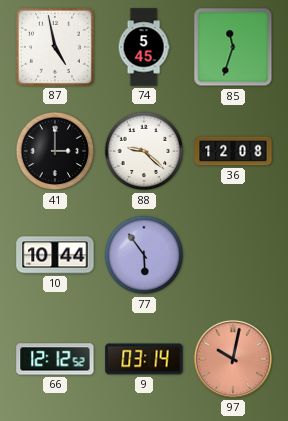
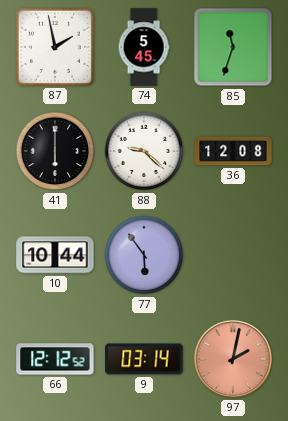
87: 4:58 -> 1:58 (55, 47)
41: 3:00 -> 6:00 (55, 151)
97: 10:02 -> 2:02 (233, 359)
